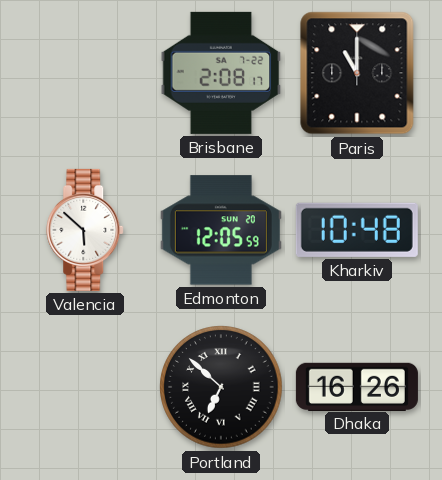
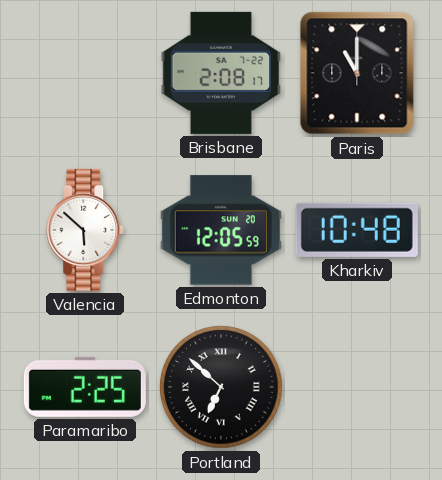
Paramaribo: none -> 2:25 (85, 387)
Dhaka: 16:26 -> none (357, 386)
